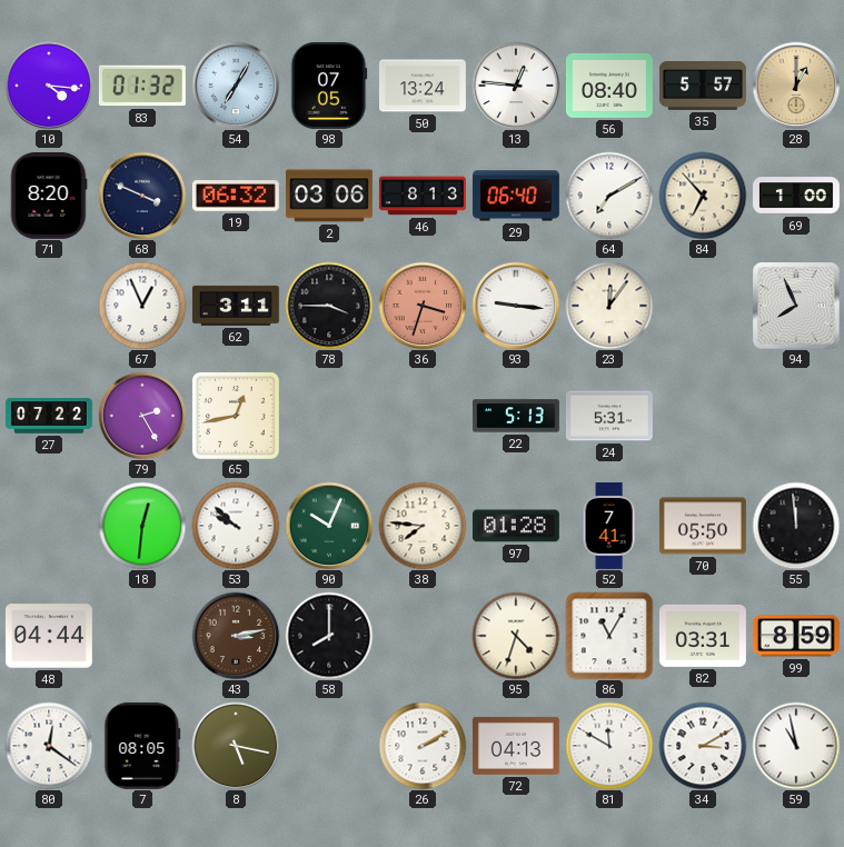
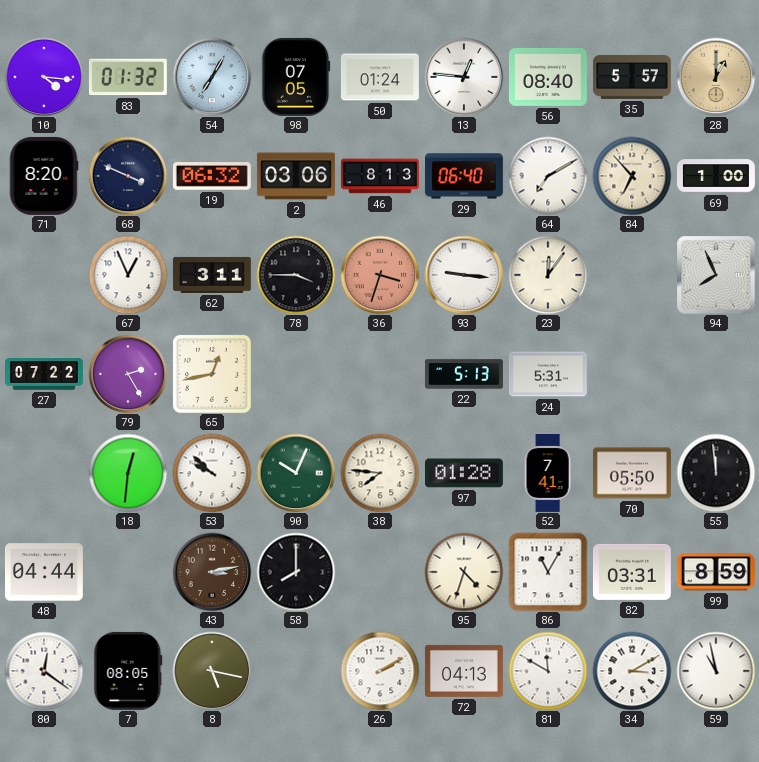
50: 13:24 -> 01:24 (380, 77)
